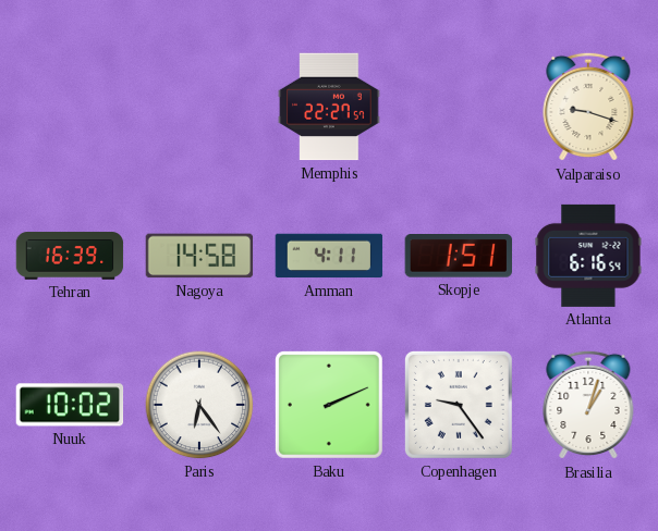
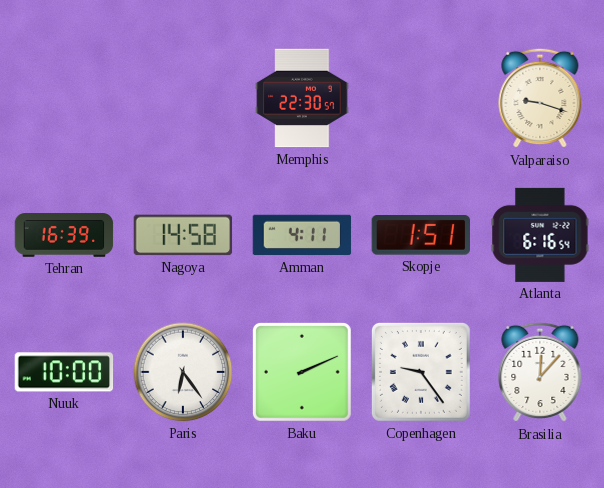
Memphis: 22:27 -> 22:30 (302, 98)
Nuuk: 10:02 -> 10:00 (64, 372)
Brasilia: 1:03 -> 12:07 (540, 372)
